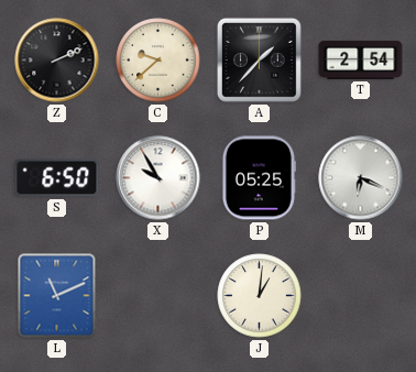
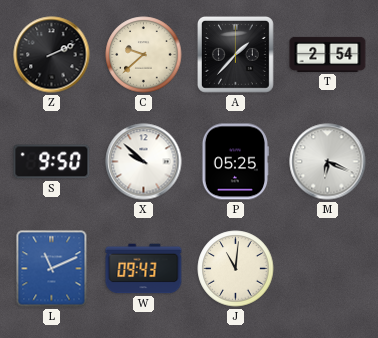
S: 6:50 -> 9:50 (52, 162)
X: 9:55 -> 9:52 (144, 162)
W: none -> 09:43 (144, 269)
J: 1:01 -> 11:01 (236, 269)
